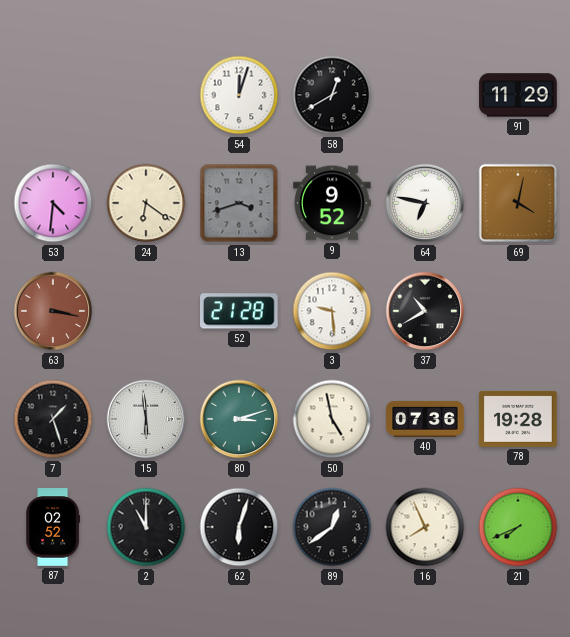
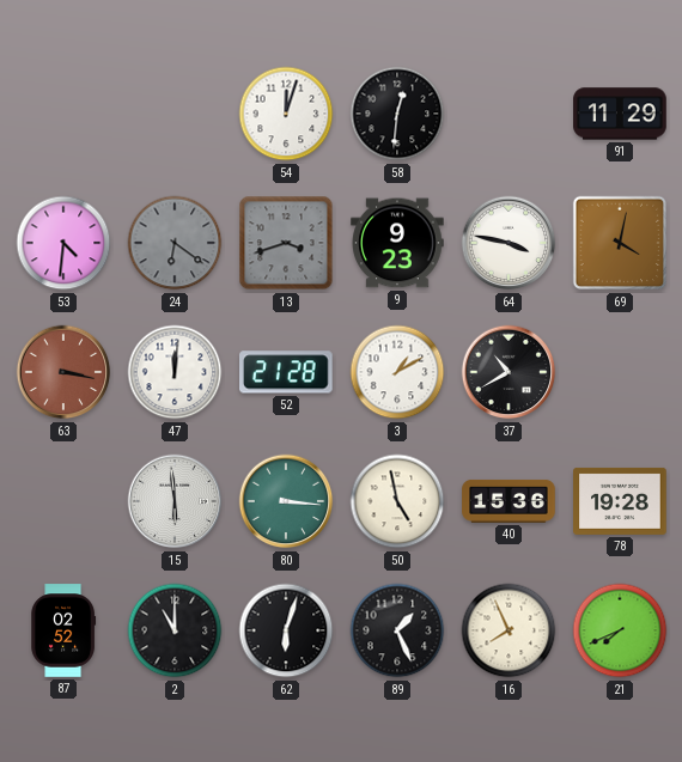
58: 12:40 -> 12:31 (397, 114)
24 dial: cream -> grey (175, 243)
9: 9:52 -> 9:23 (397, 243)
64: 6:47 -> 3:47 (509, 243)
47: none -> 12:01 (175, 372)
3: 9:29 -> 1:10 (397, 372)
7: 1:27 -> none (53, 419)
80: 3:12 -> 3:16 (286, 501)
40: 07:36 -> 15:36 (509, 501)
89: 12:39 -> 1:26 (397, 630)
